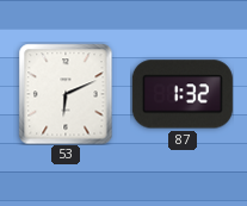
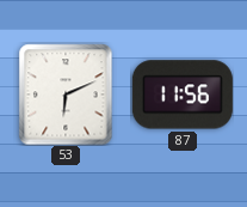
87: 1:32 -> 11:56 (183, 95)
